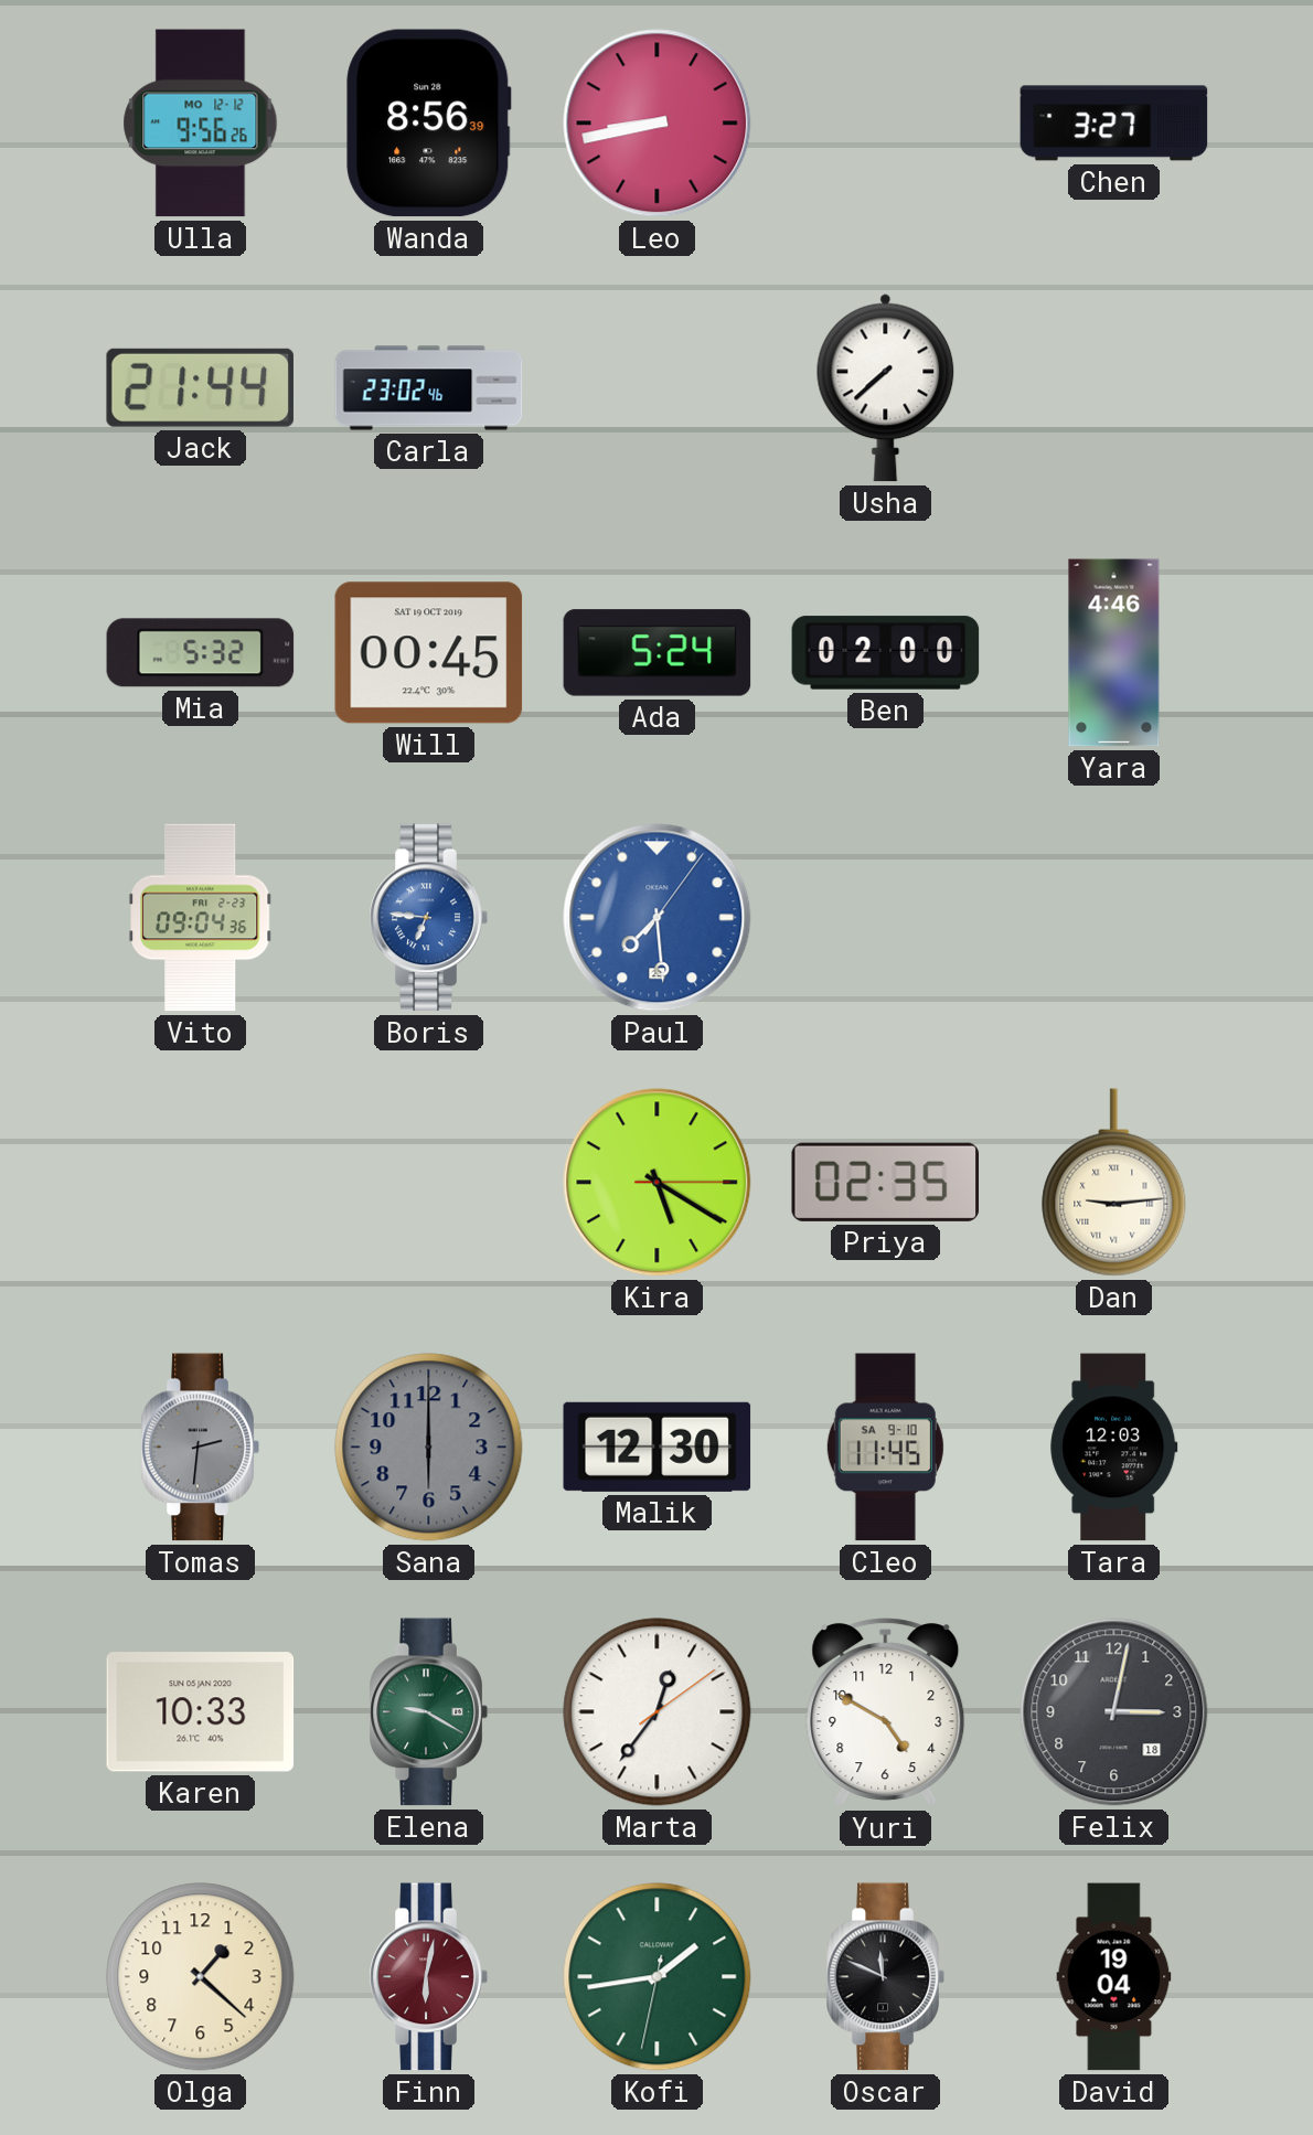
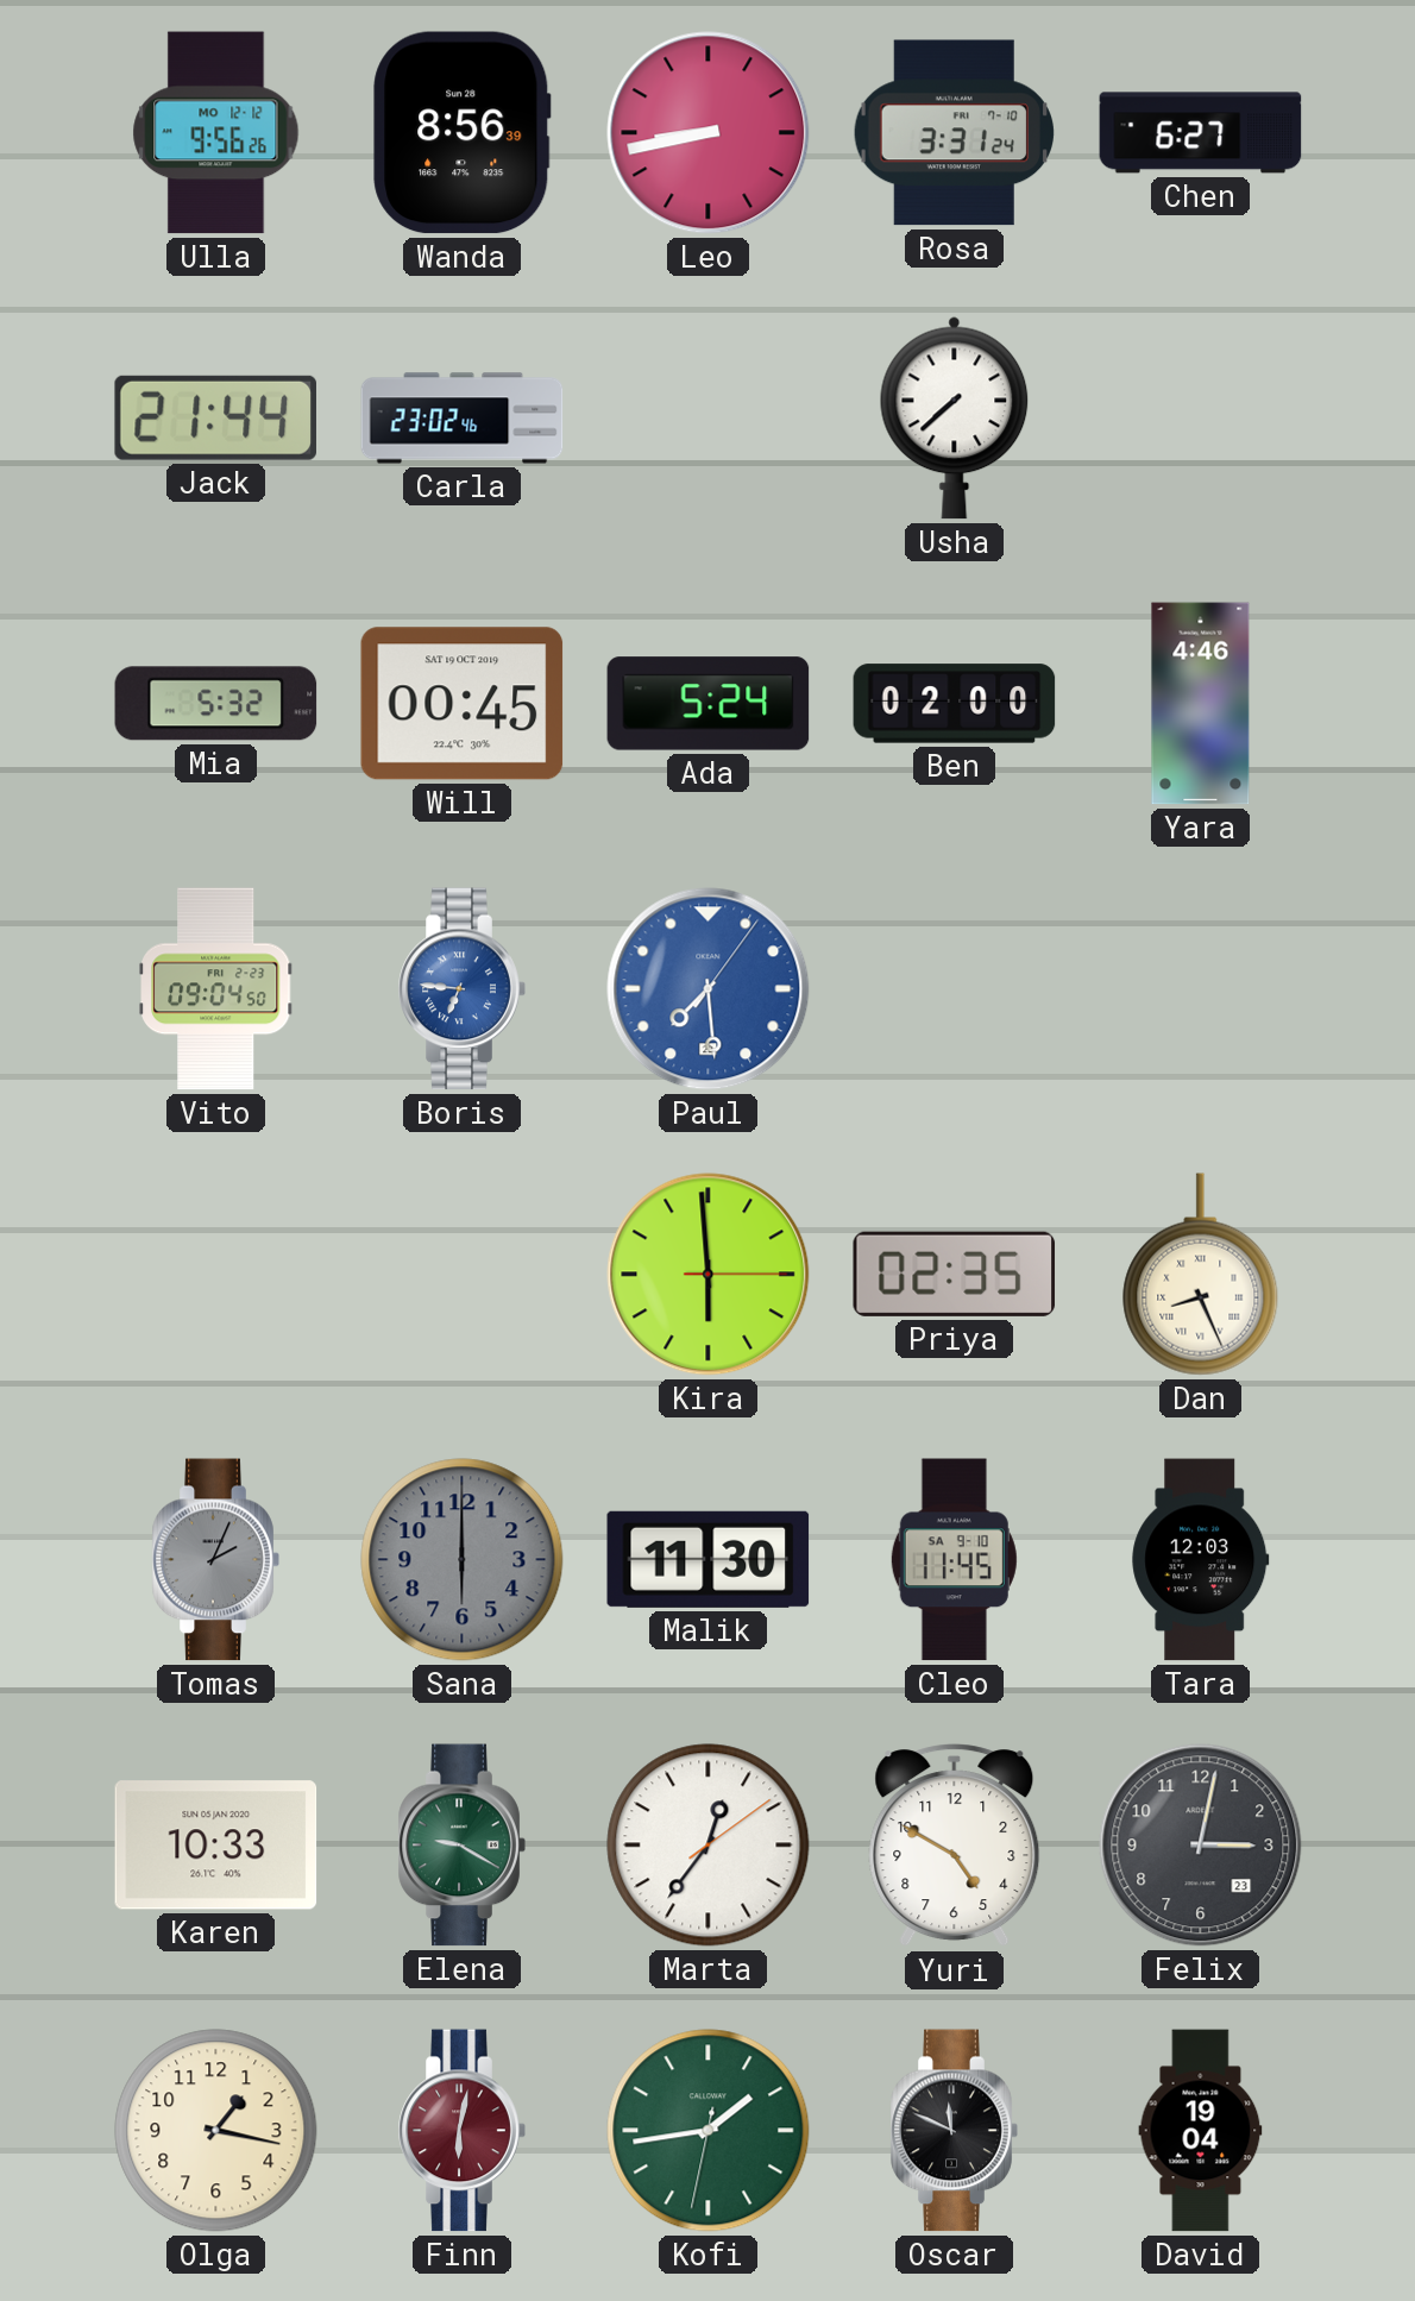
Rosa: none -> 3:31 (954, 133)
Chen: 3:27 -> 6:27 (1201, 133)
Vito: 09:04:36 -> 09:04:50 (216, 989)
Kira: 5:20 -> 5:59 (709, 1275)
Dan: 9:14 -> 8:26 (1201, 1275)
Tomas: 2:31 -> 2:04 (215, 1560)
Malik: 12:30 -> 11:30 (709, 1559)
Felix date: 18 -> 23 (1201, 1846)
Olga: 1:22 -> 1:17 (216, 2131)
